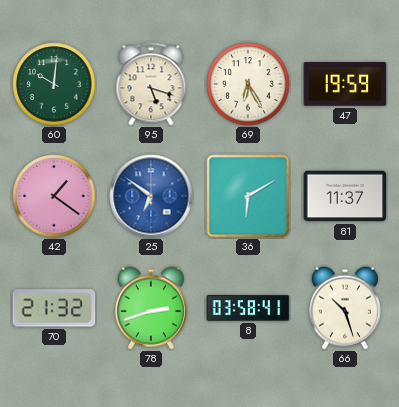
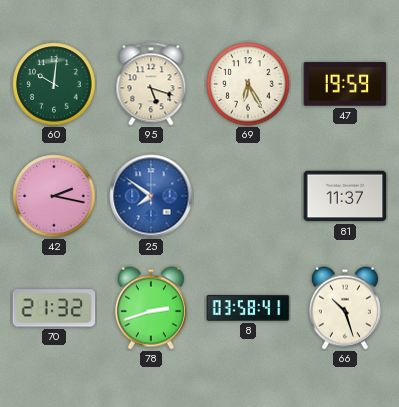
42: 1:21 -> 2:17 (54, 196)
25: 6:51 -> 7:51 (151, 196)
36: 6:10 -> none (248, 196)
